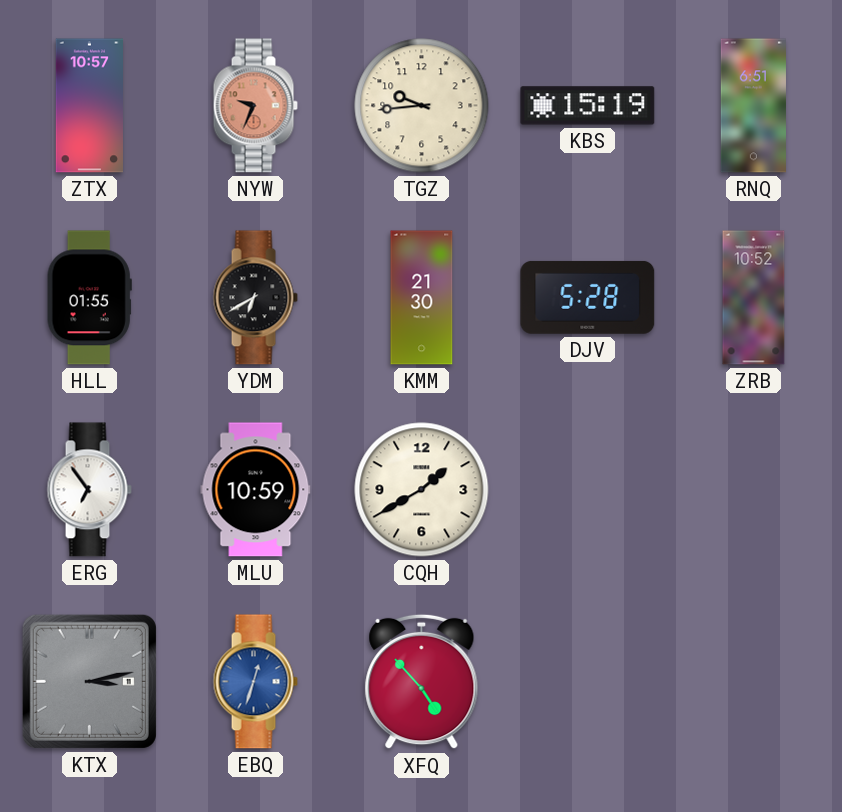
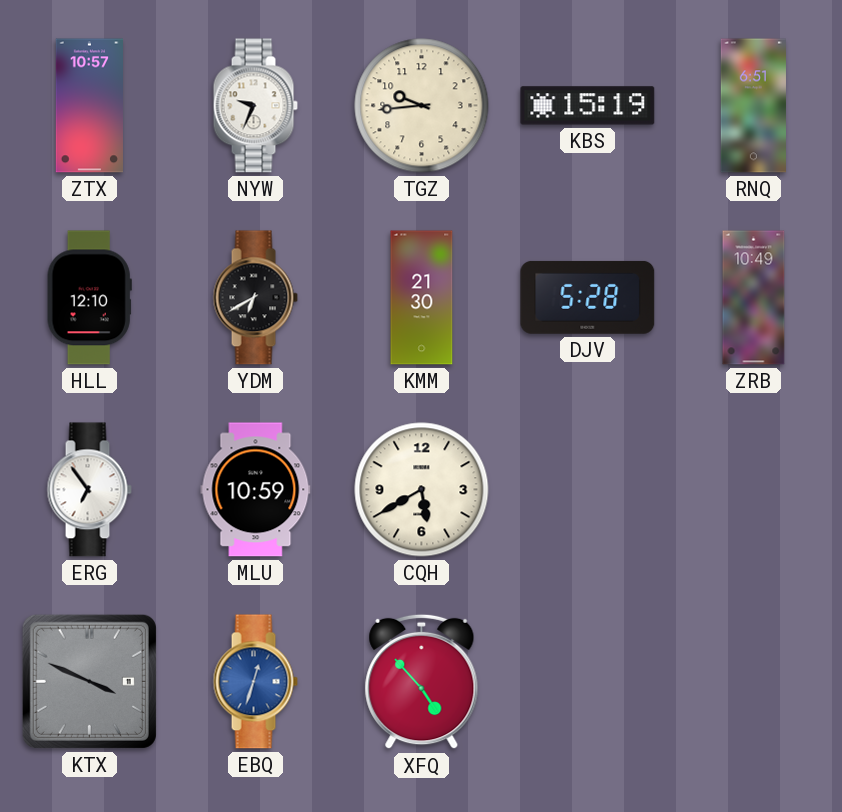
NYW dial: salmon -> white (255, 106)
HLL: 01:55 -> 12:10 (89, 298)
ZRB: 10:52 -> 10:49 (754, 298)
CQH: 1:40 -> 5:40 (422, 490)
KTX: 3:13 -> 3:49 (89, 681)
